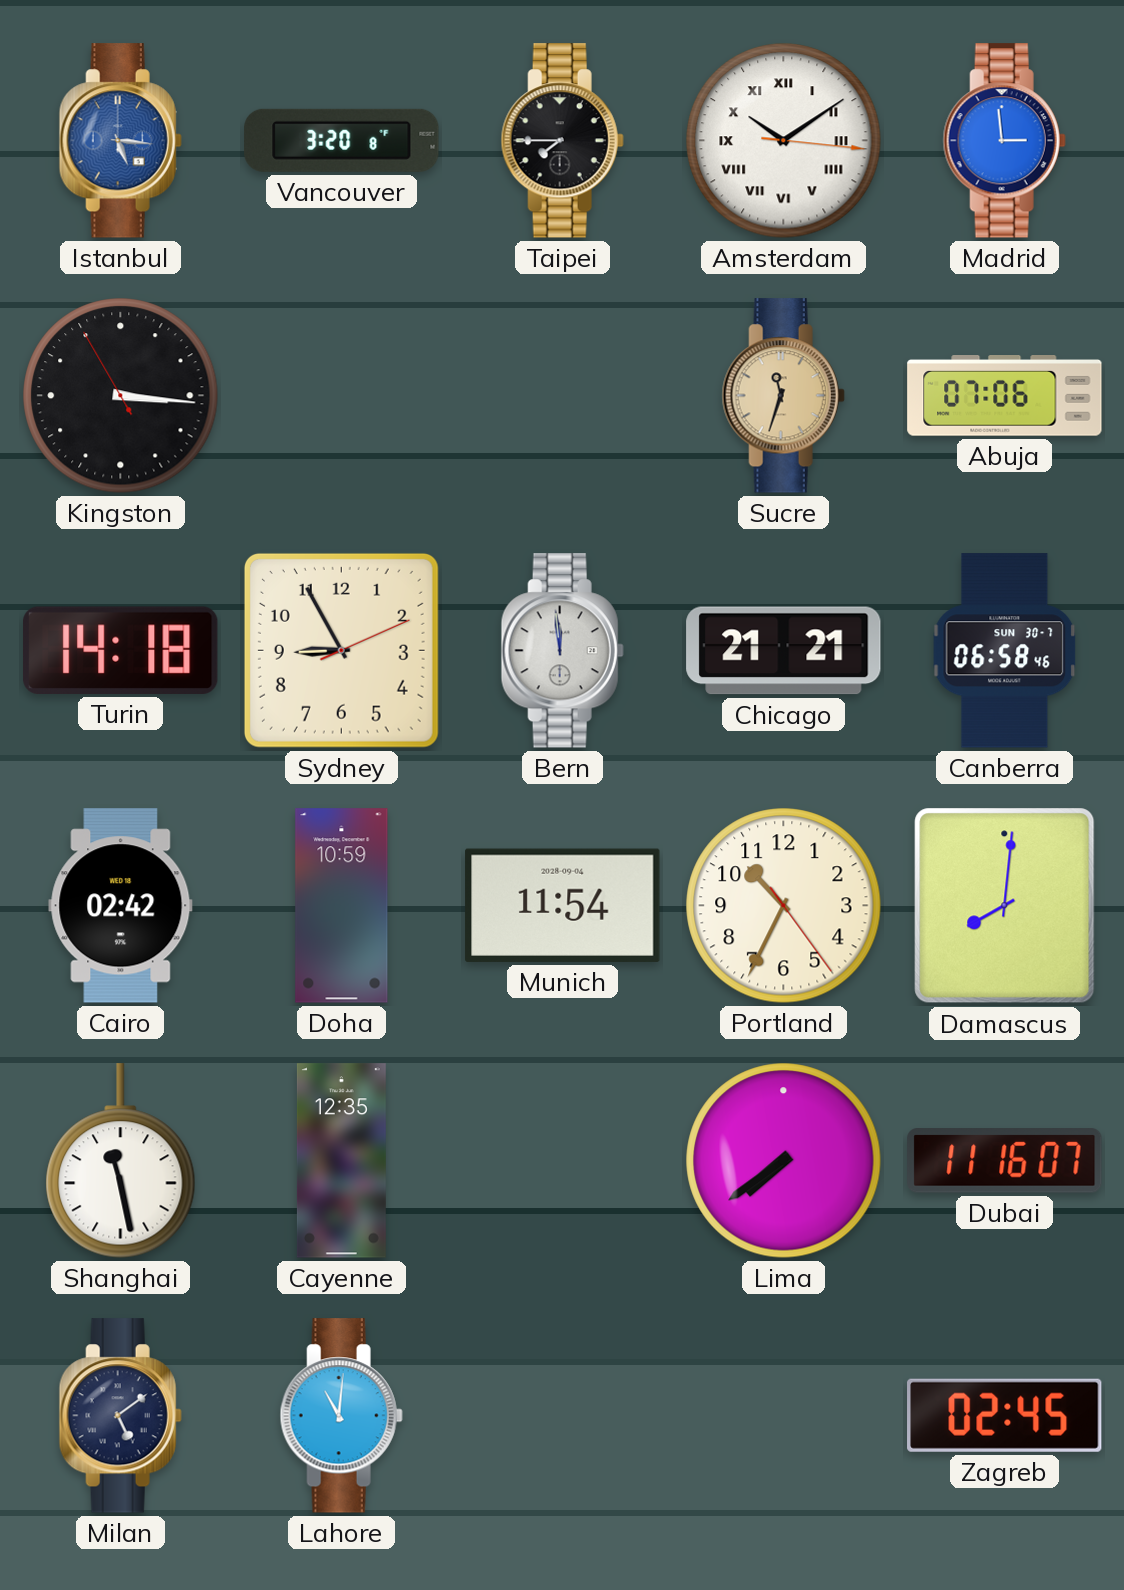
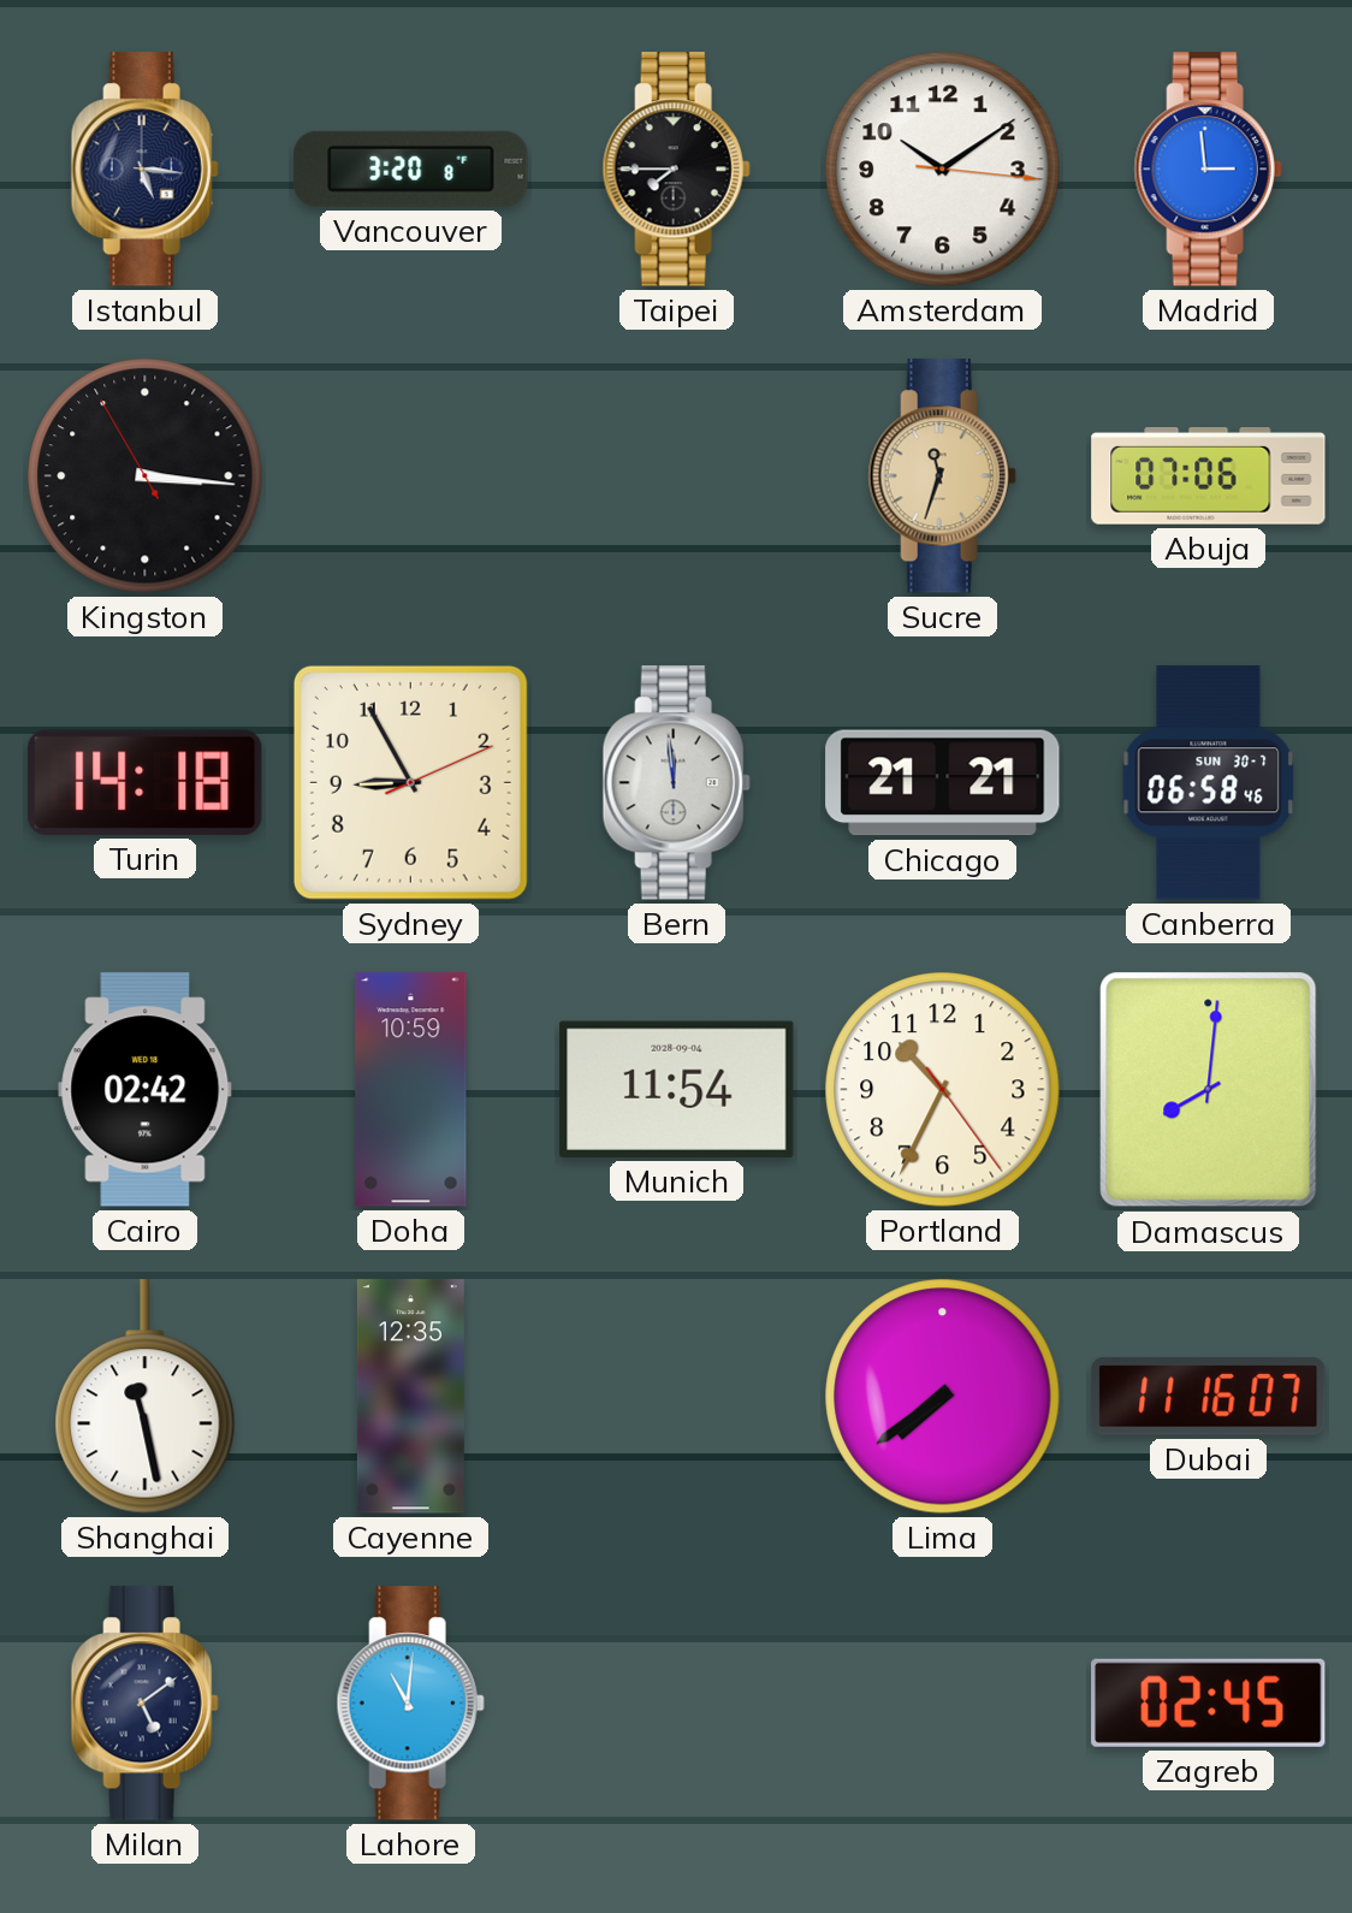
Istanbul dial: blue -> navy (144, 170)
Amsterdam numerals: Roman -> Arabic (943, 170)
